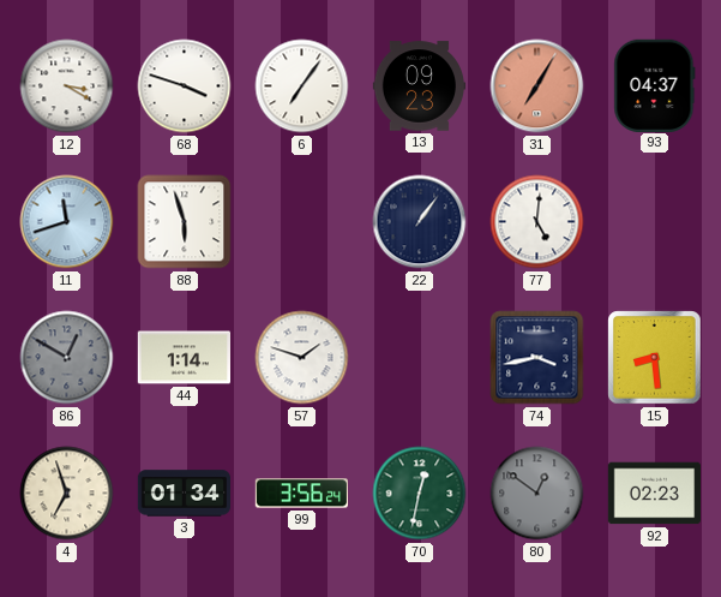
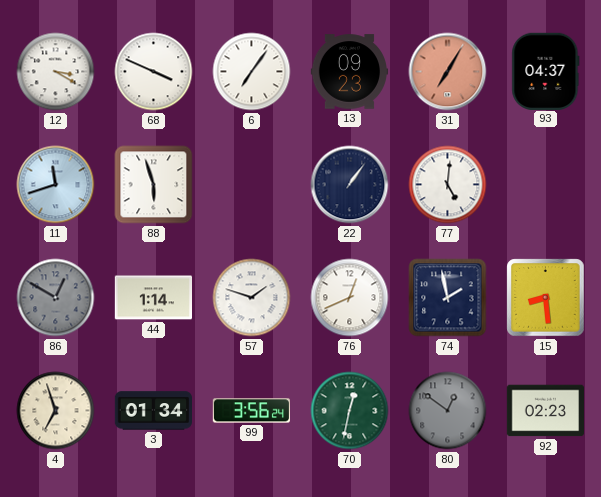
68: 3:48 -> 3:49 (154, 72)
76: none -> 12:41 (350, 298)
74: 3:43 -> 1:58 (448, 298)
